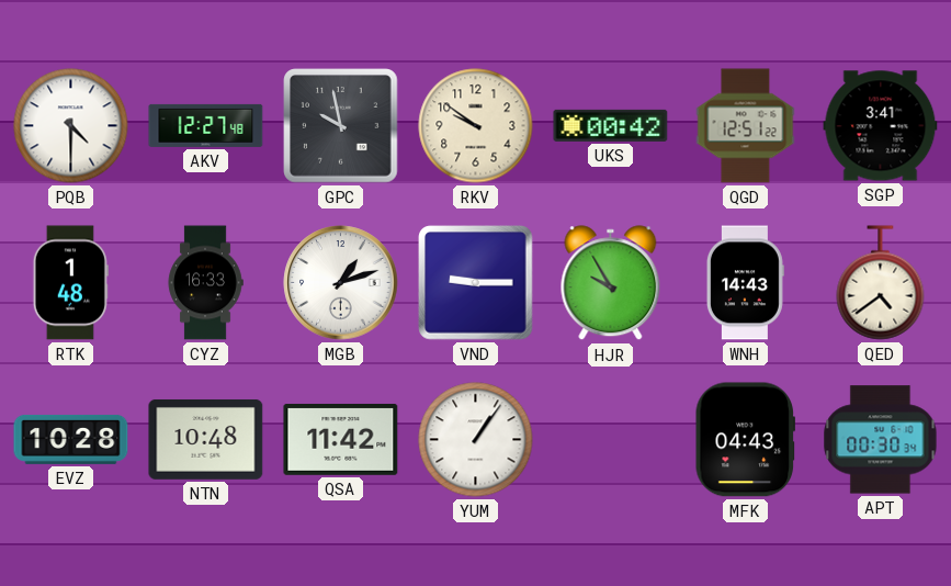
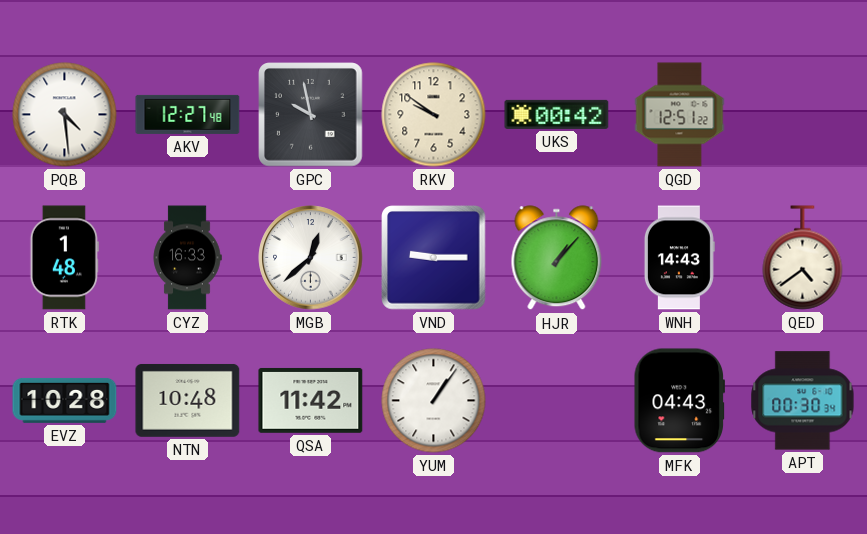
PQB: 4:30 -> 4:29 (65, 115)
SGP: 3:41 -> none (881, 126)
MGB: 1:12 -> 12:38 (311, 258)
HJR: 9:55 -> 1:07 (557, 258)
